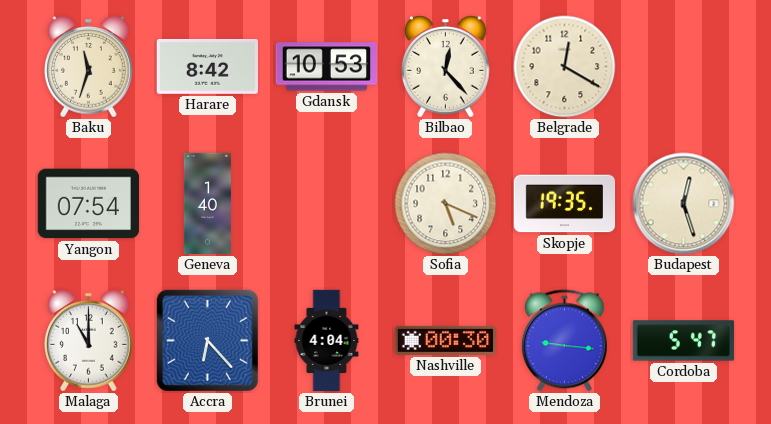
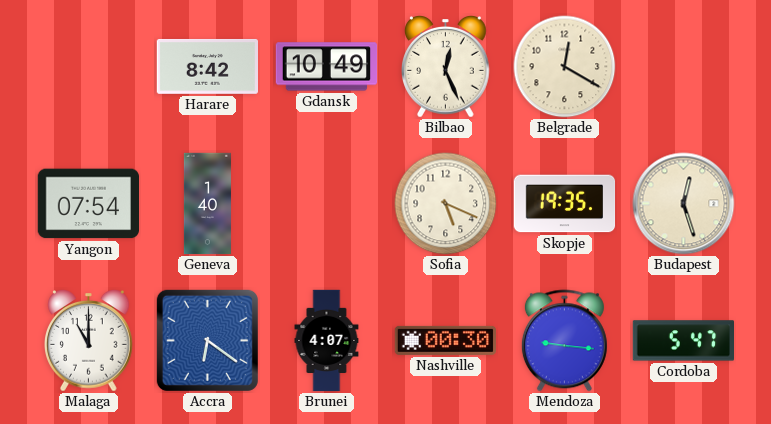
Baku: 11:33 -> none (89, 67)
Gdansk: 10:53 -> 10:49 (327, 67)
Bilbao: 12:23 -> 12:26 (446, 67)
Accra: 6:23 -> 6:21 (207, 340)
Brunei: 4:04 -> 4:07 (327, 341)
